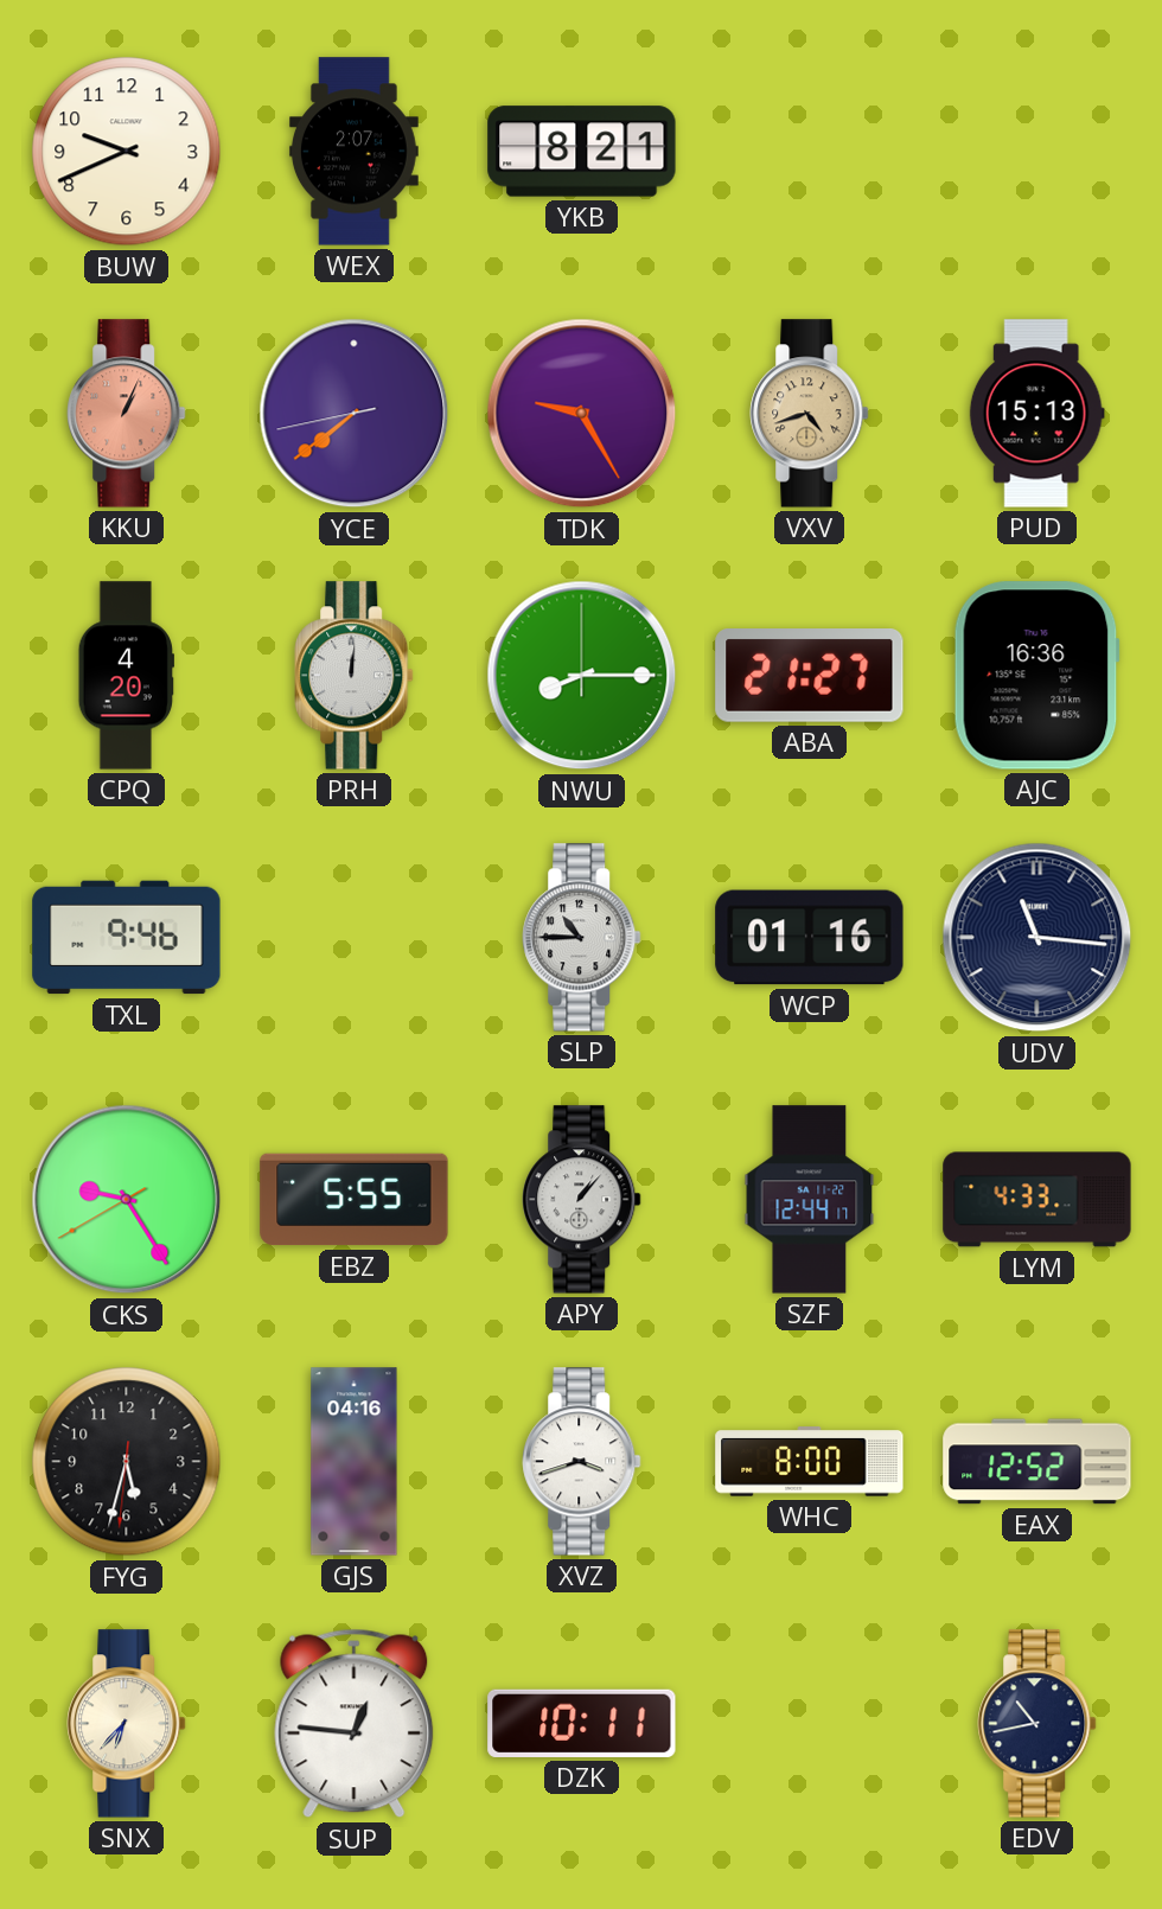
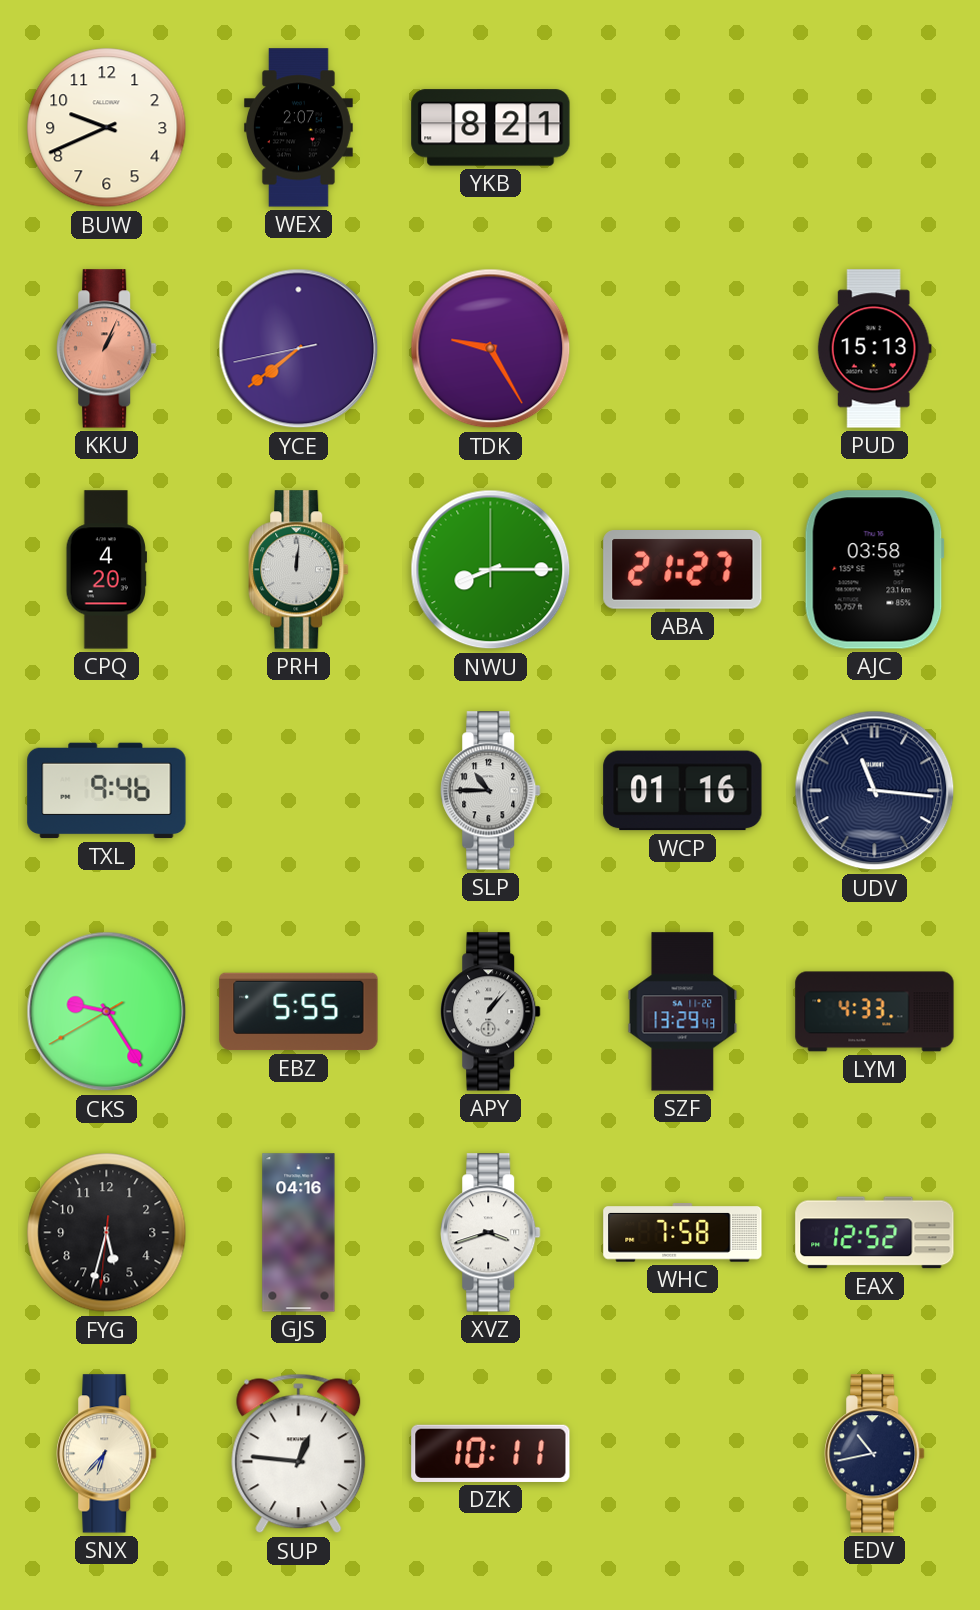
VXV: 4:42 -> none (810, 414)
AJC: 16:36 -> 03:58 (874, 570)
SZF: 12:44 -> 13:29 (683, 1012)
WHC: 8:00 -> 7:58 (683, 1233)
